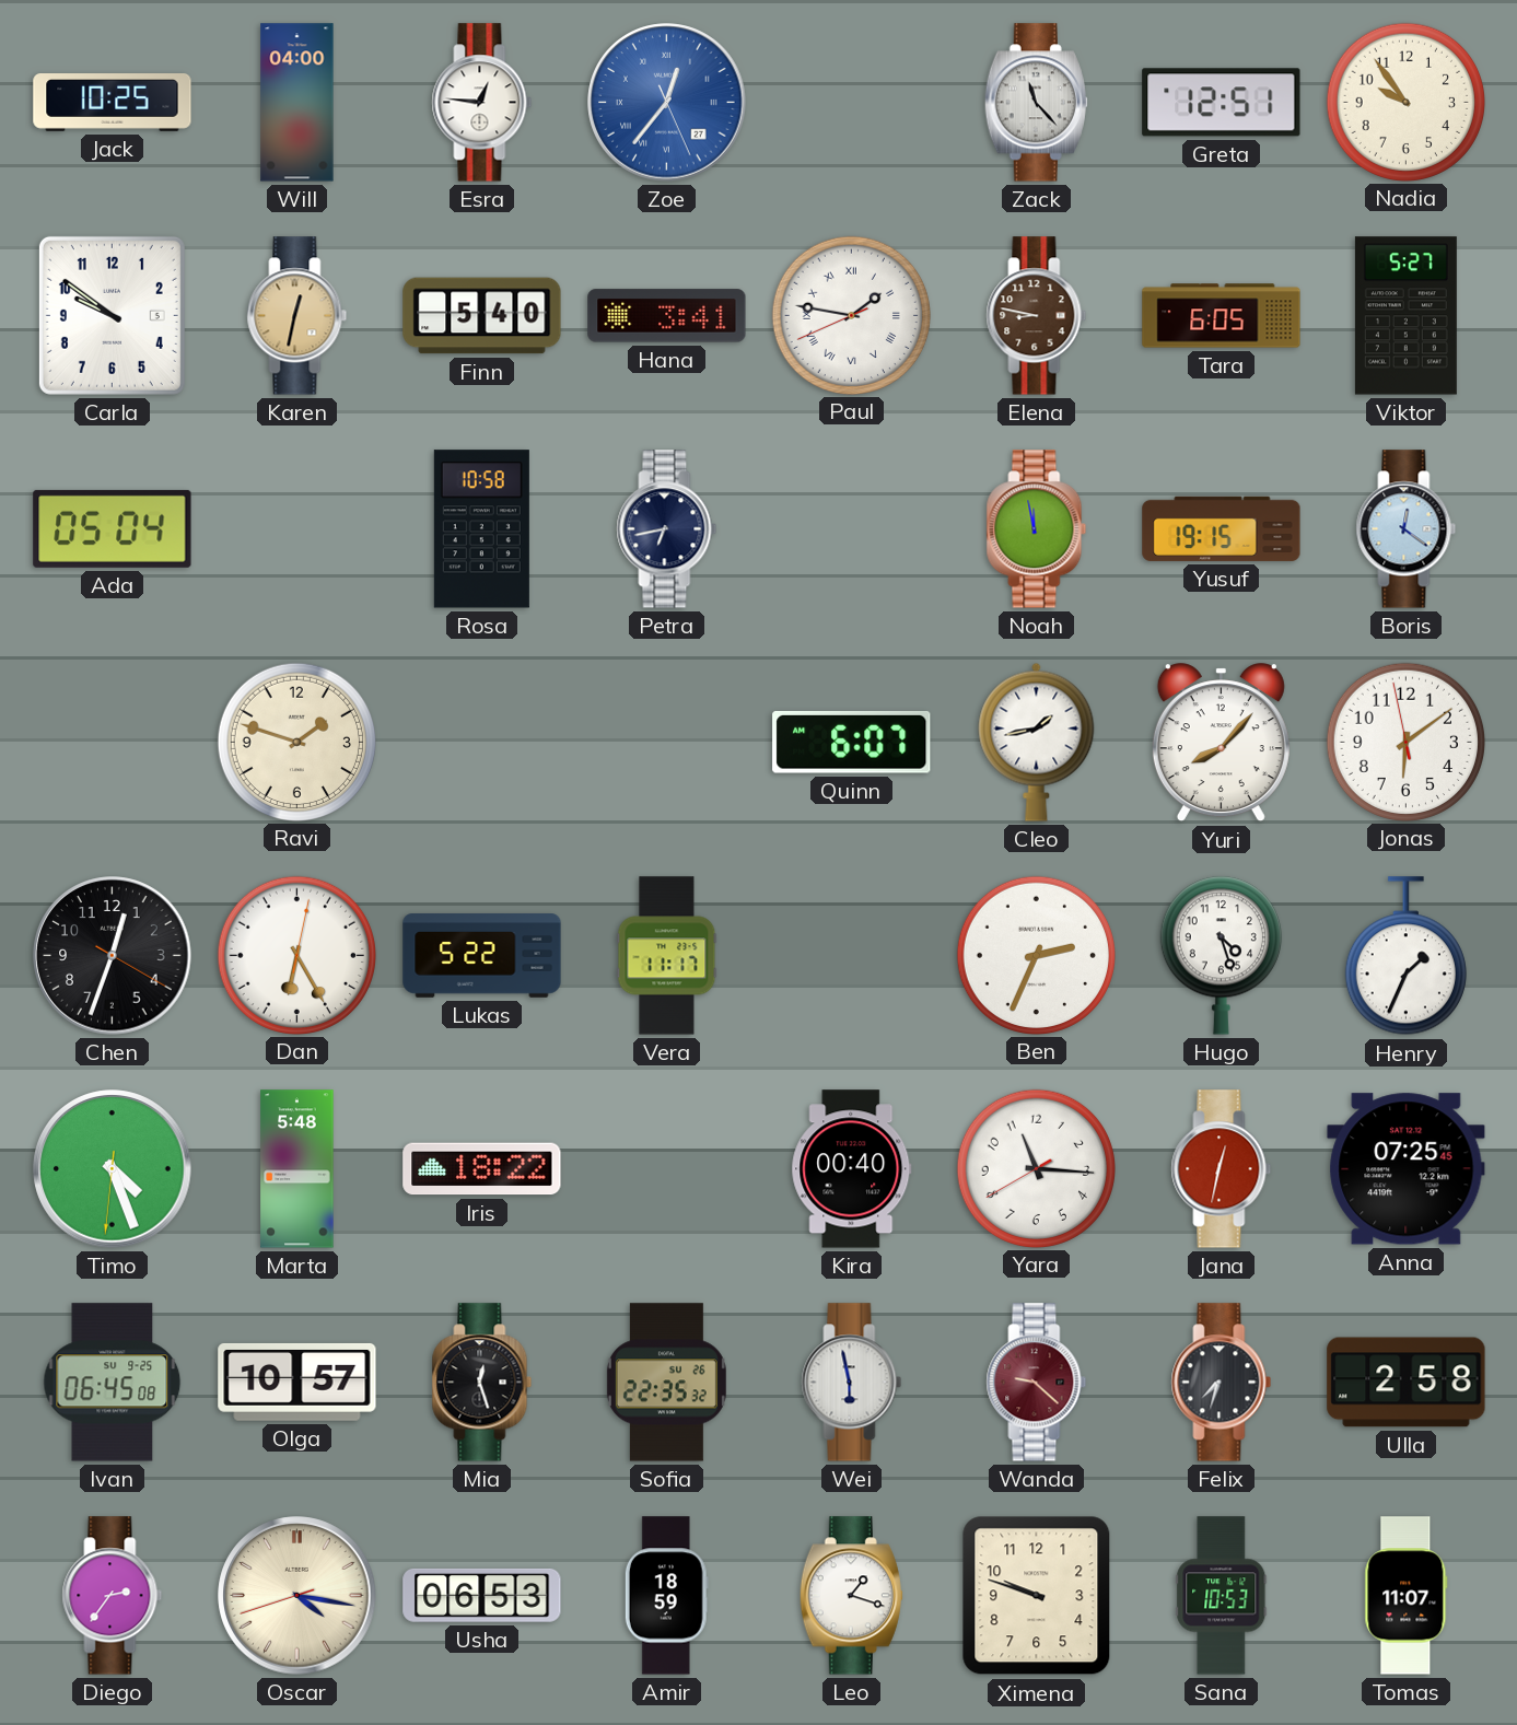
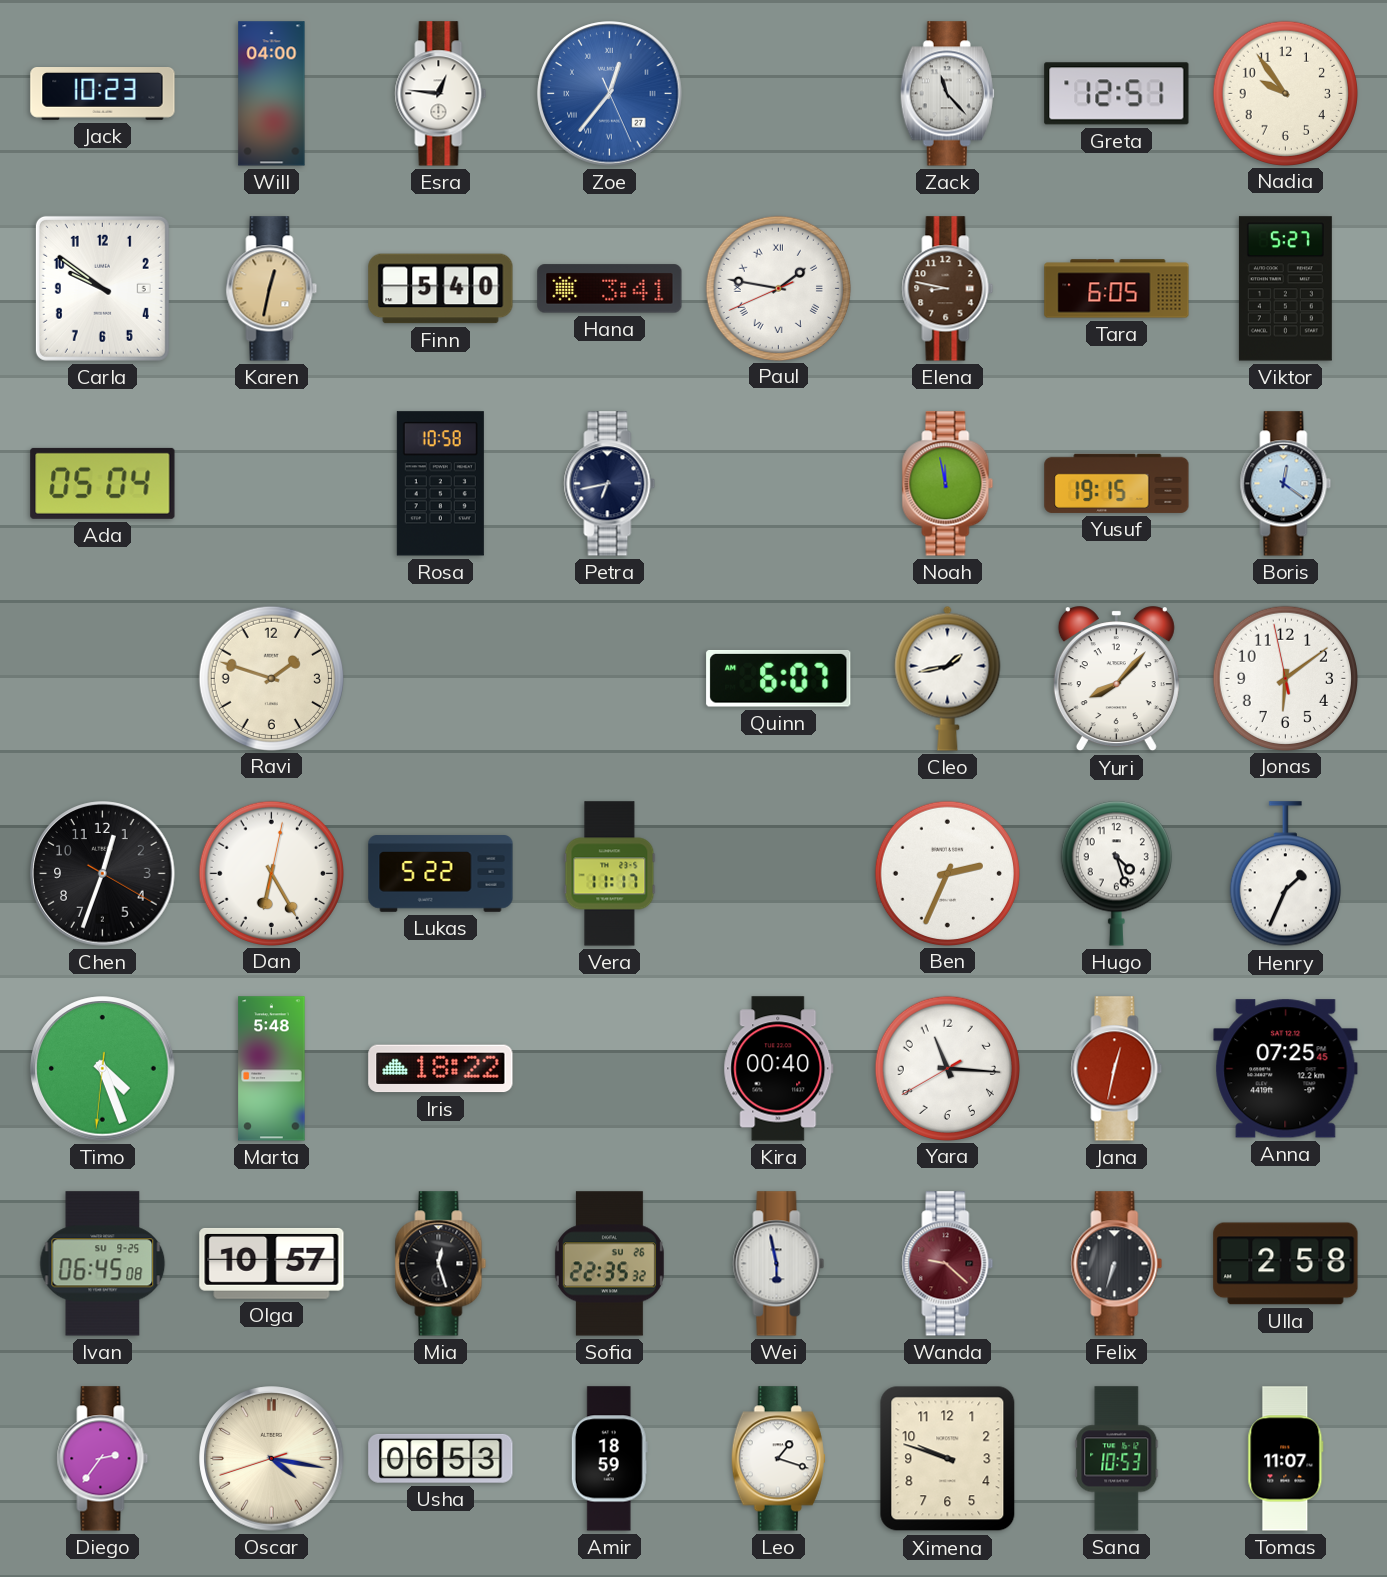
Jack: 10:25 -> 10:23 (103, 94)
Felix: 7:33 -> 6:33 (1117, 1264)
